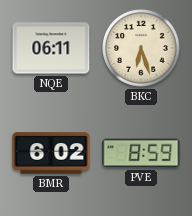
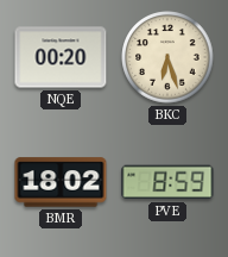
NQE: 06:11 -> 00:20 (61, 57)
BMR: 6:02 -> 18:02 (61, 182)
